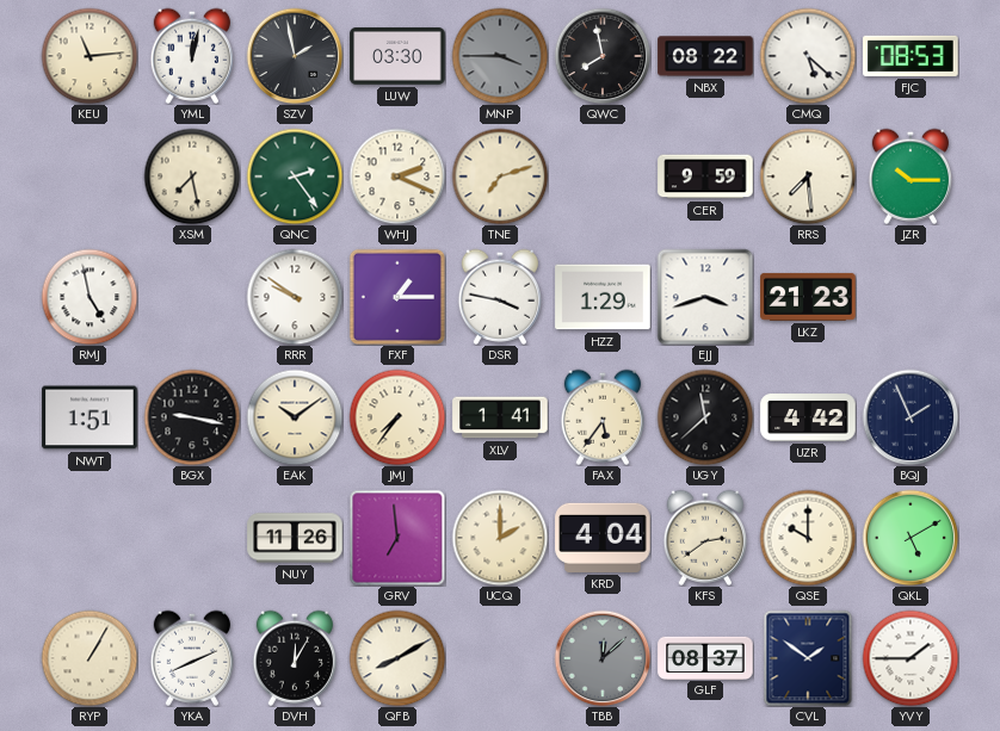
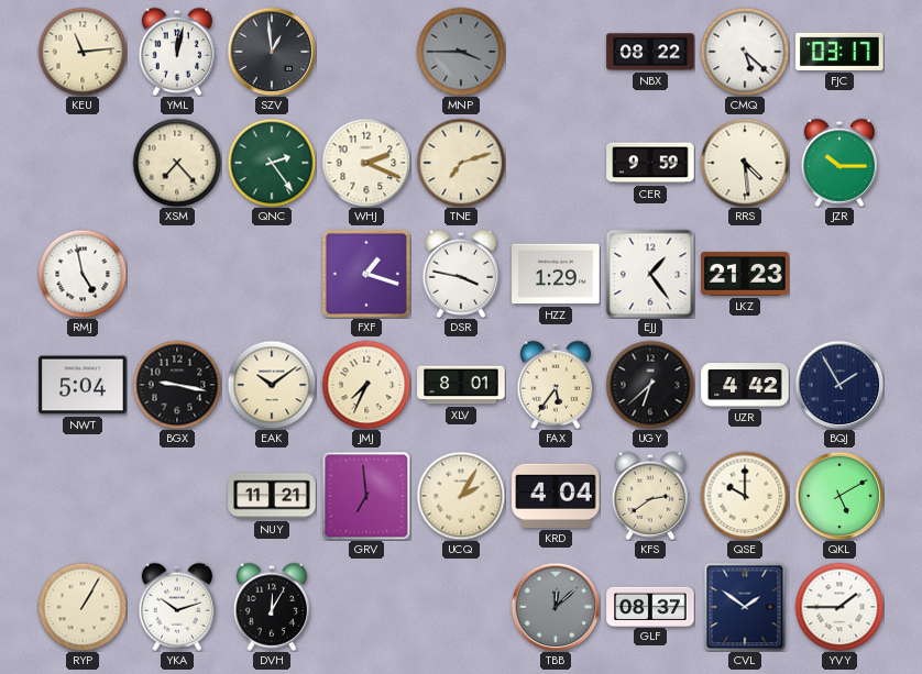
SZV: 1:58 -> 12:59 (272, 52)
LUW: 03:30 -> none (397, 57)
QWC: 7:58 -> none (603, 56)
FJC: 08:53 -> 03:17 (839, 52)
XSM: 7:28 -> 7:23 (177, 163)
RRS: 7:29 -> 4:29 (745, 163)
RRR: 9:51 -> none (295, 297)
FXF: 1:15 -> 1:18 (366, 274)
EJJ: 3:42 -> 1:24 (650, 274)
NWT: 1:51 -> 5:04 (83, 385)
JMJ: 7:36 -> 7:34 (366, 385)
XLV: 1:41 -> 8:01 (461, 385)
UGY: 11:38 -> 6:38 (650, 385)
BQJ: 1:56 -> 1:55 (839, 385)
NUY: 11:26 -> 11:21 (272, 496)
UCQ: 2:00 -> 2:05 (461, 496)
YKA: 8:11 -> 10:12 (176, 607)
QFB: 8:10 -> none (397, 658)
